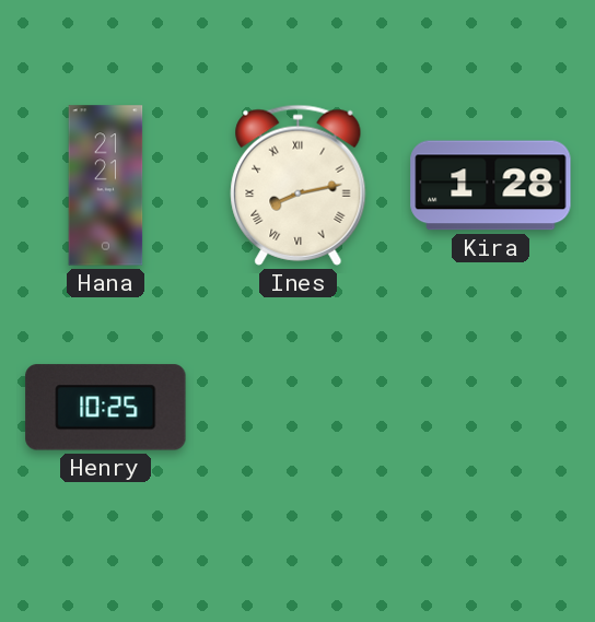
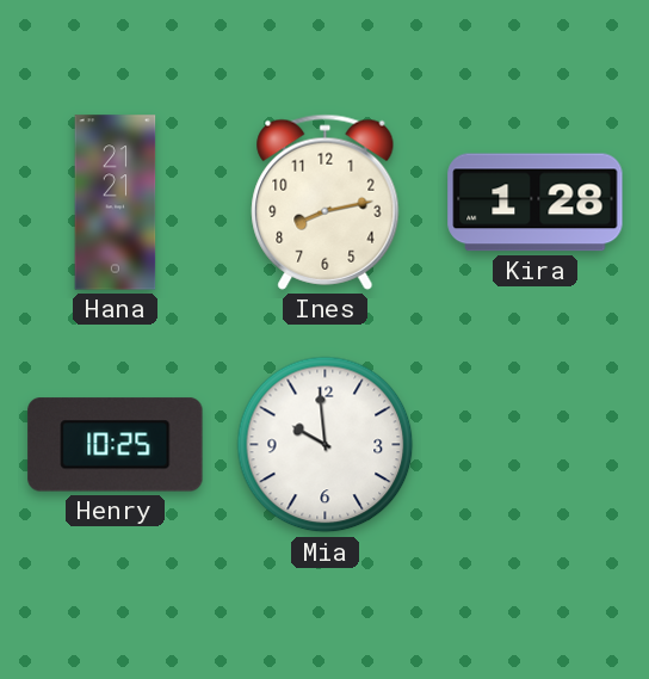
Ines numerals: Roman -> Arabic (326, 202)
Mia: none -> 9:59 (326, 445)
